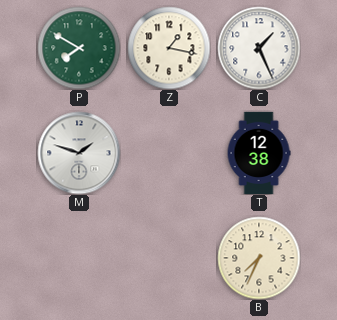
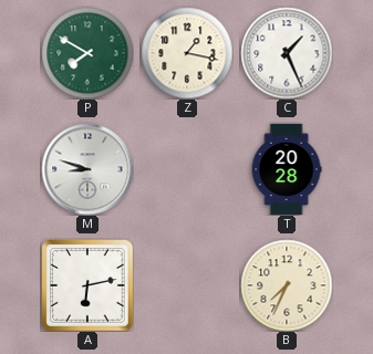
M: 1:48 -> 8:48 (87, 169)
T: 12:38 -> 20:28 (287, 169)
A: none -> 6:13 (87, 285)
